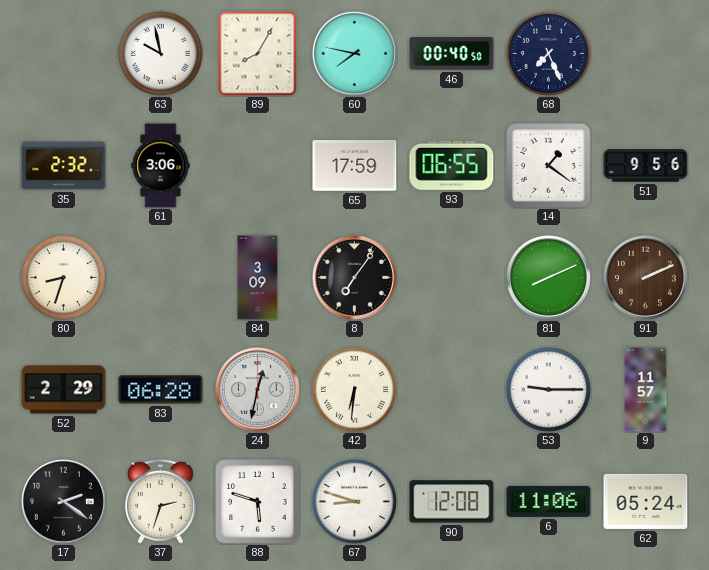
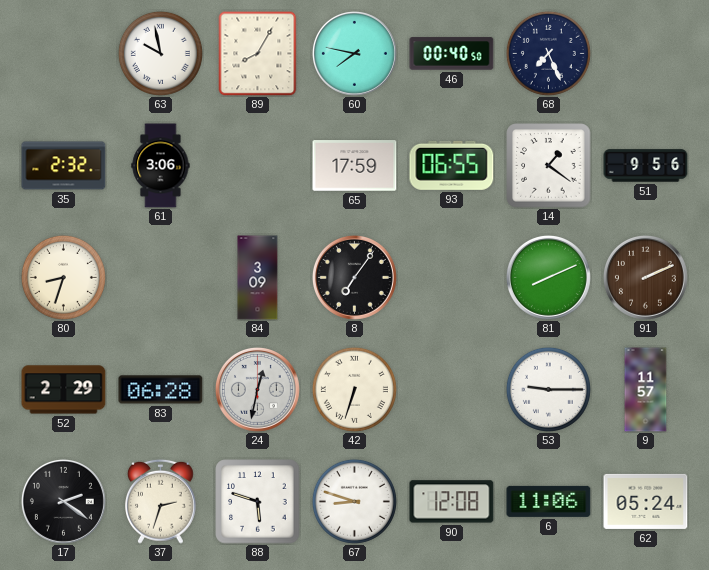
42: 6:31 -> 6:33 (354, 389)
